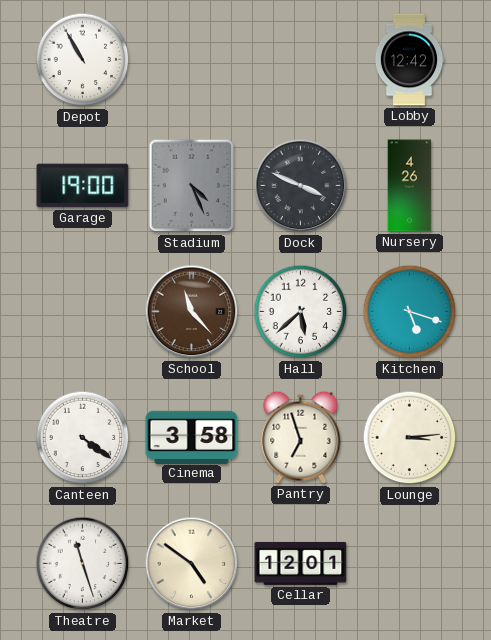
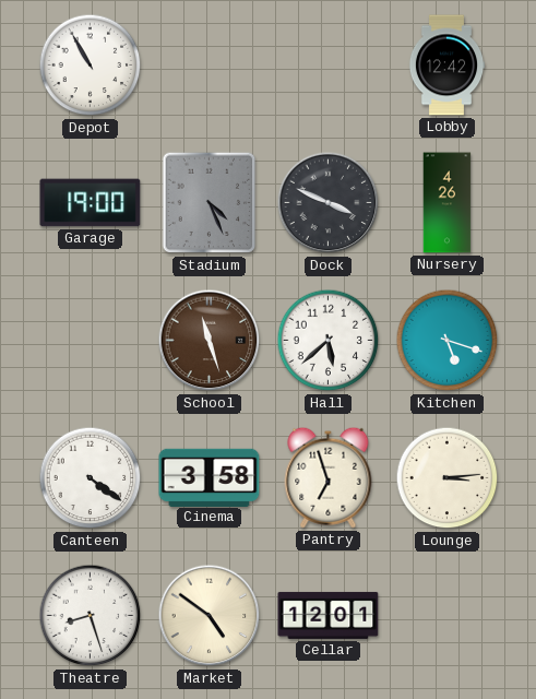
School: 11:23 -> 11:27 (210, 341)
Theatre: 11:27 -> 8:27 (91, 616)
